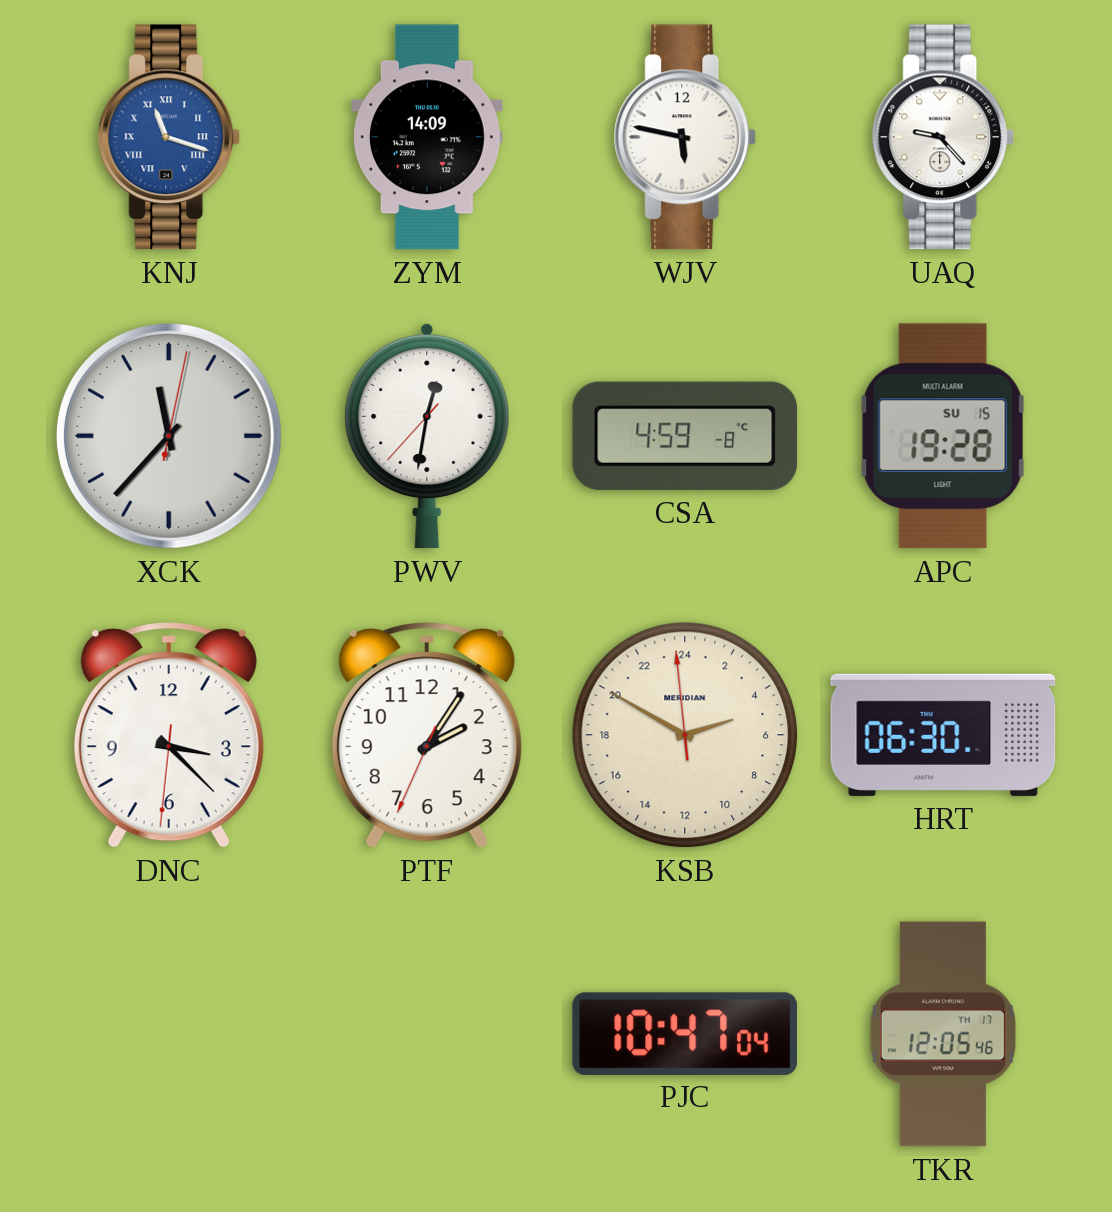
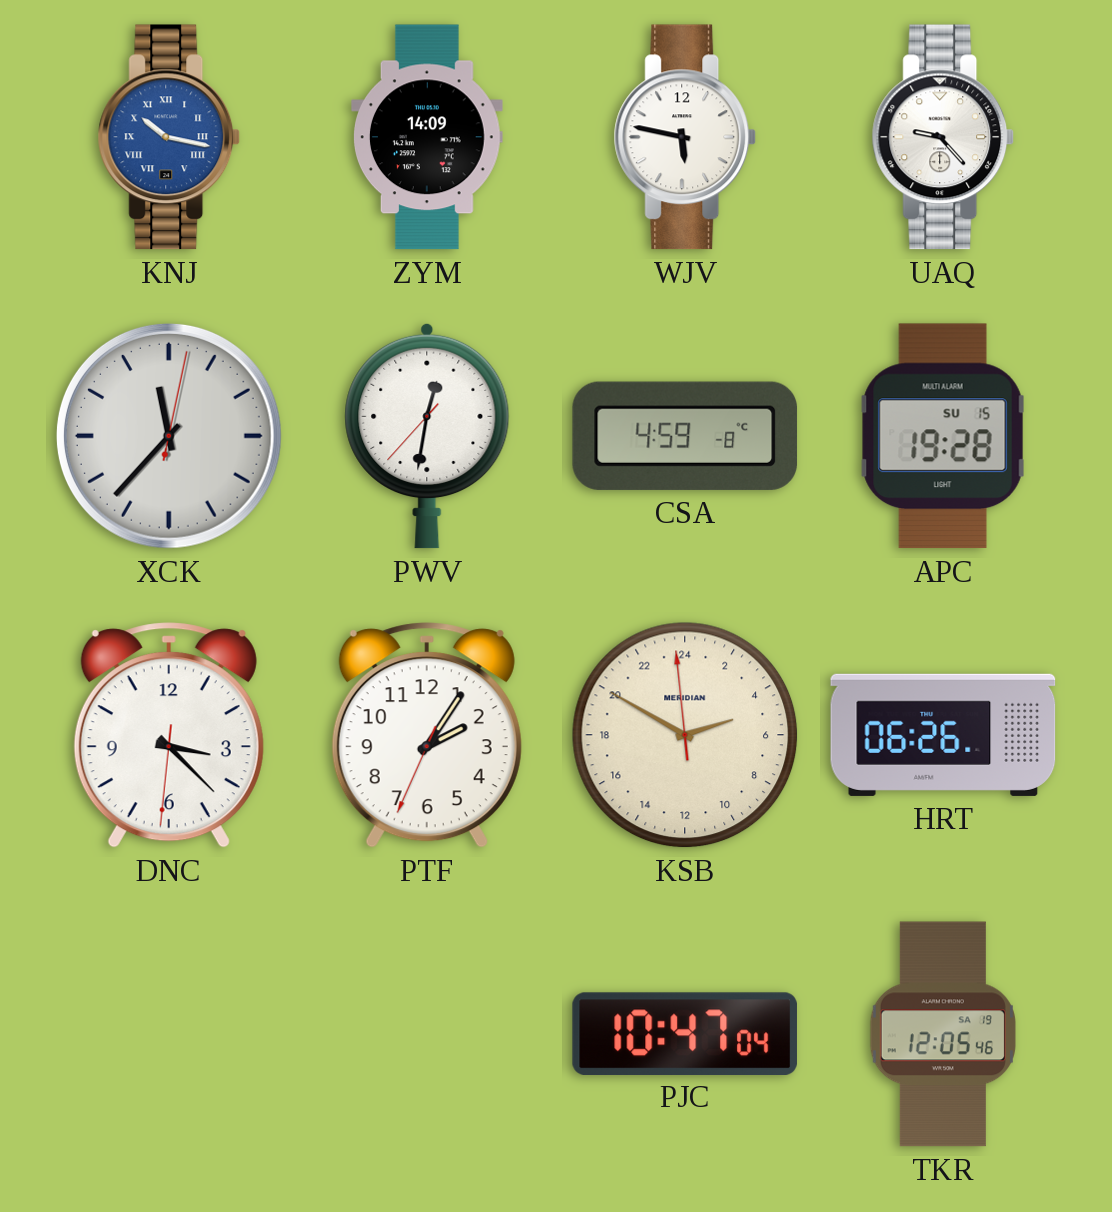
KNJ: 11:18 -> 10:17 (169, 137)
HRT: 06:30 -> 06:26 (943, 735)
TKR date: TH 17 -> SA 19 (943, 1034)
